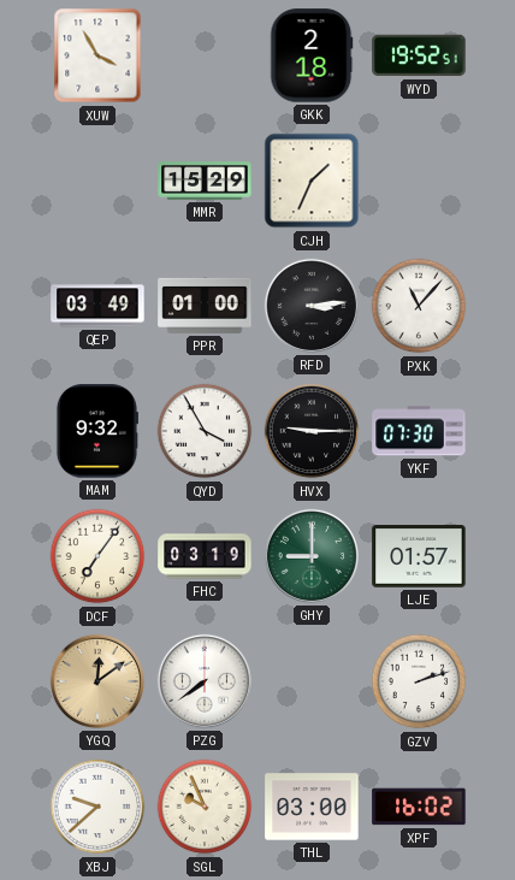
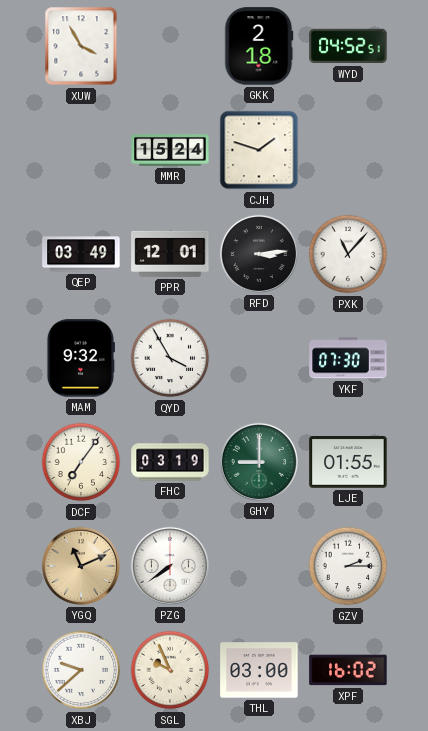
WYD: 19:52 -> 04:52 (348, 46)
MMR: 15:29 -> 15:24 (170, 150)
CJH: 1:34 -> 1:48 (259, 150)
PPR: 01:00 -> 12:01 (170, 254)
HVX: 9:15 -> none (312, 431)
LJE: 01:57 -> 01:55 (348, 463)
YGQ: 12:09 -> 11:11 (81, 566)
GZV: 2:12 -> 2:15 (348, 566)
